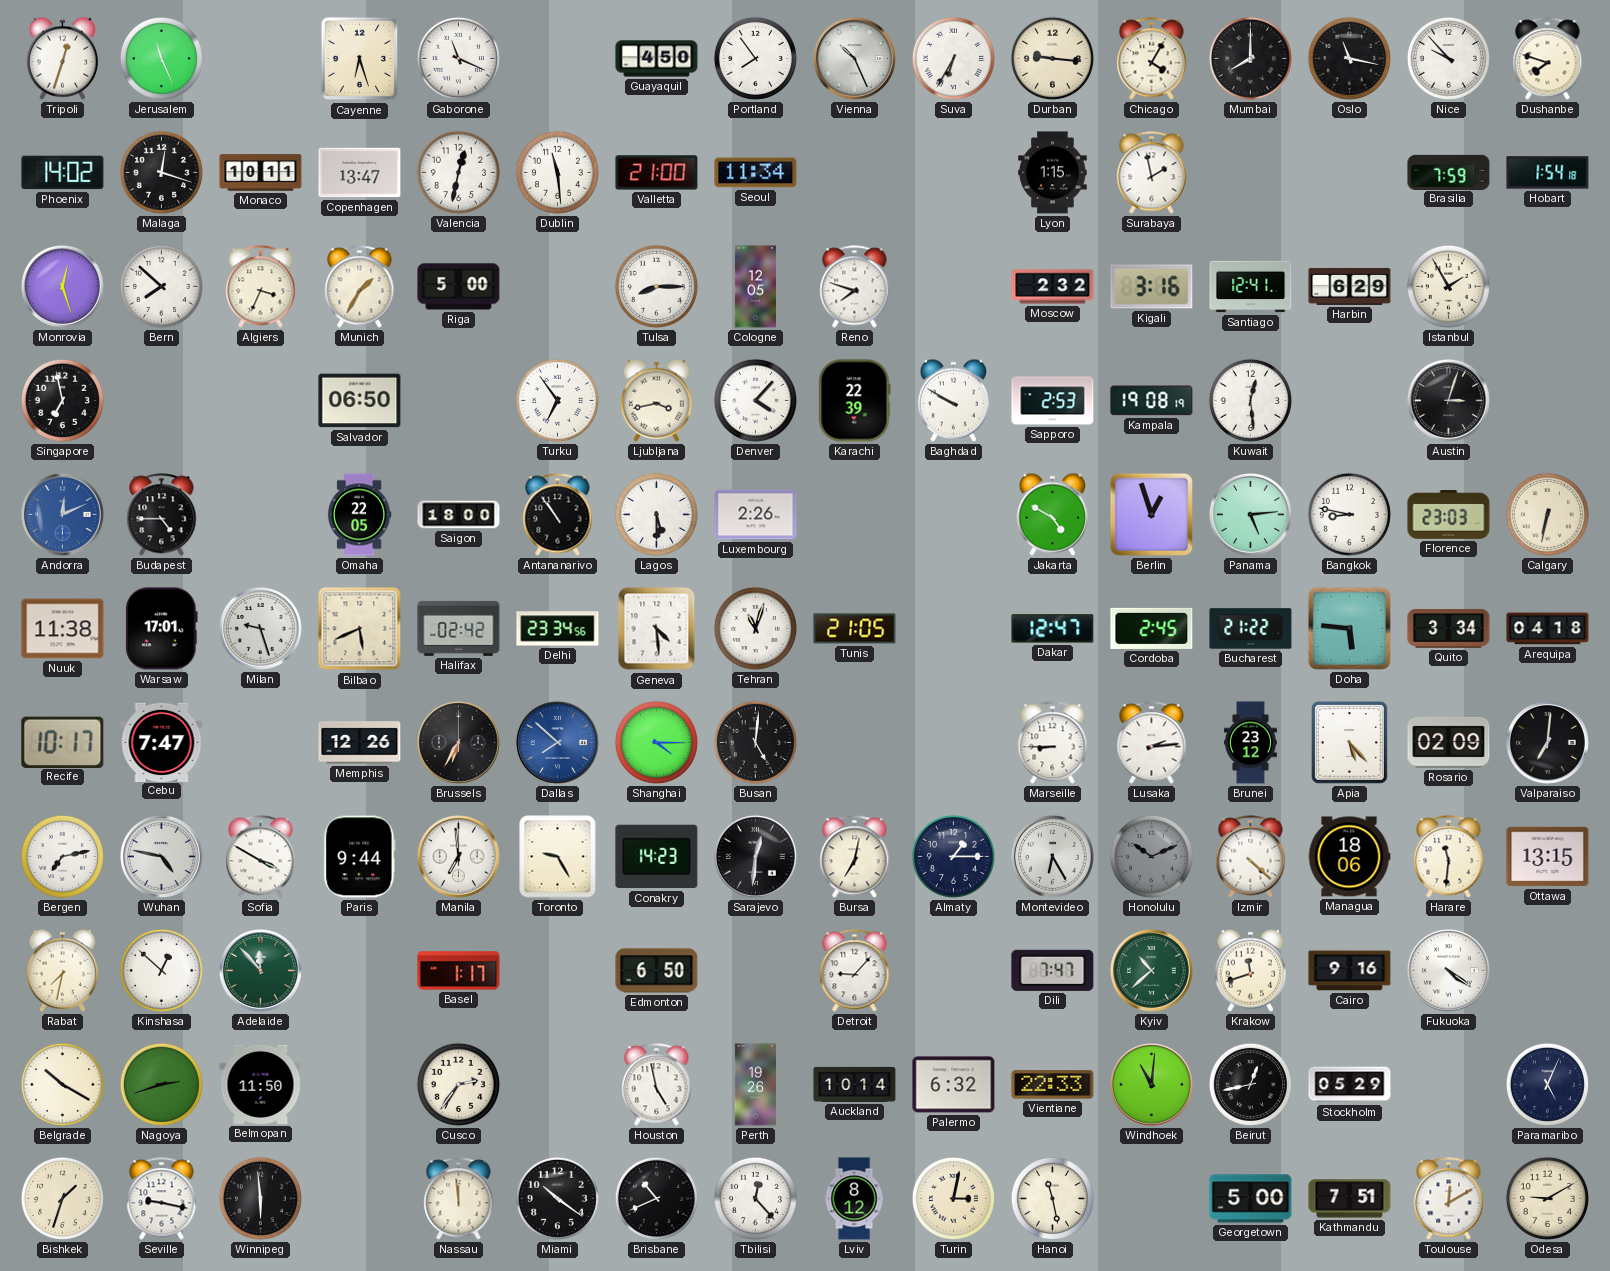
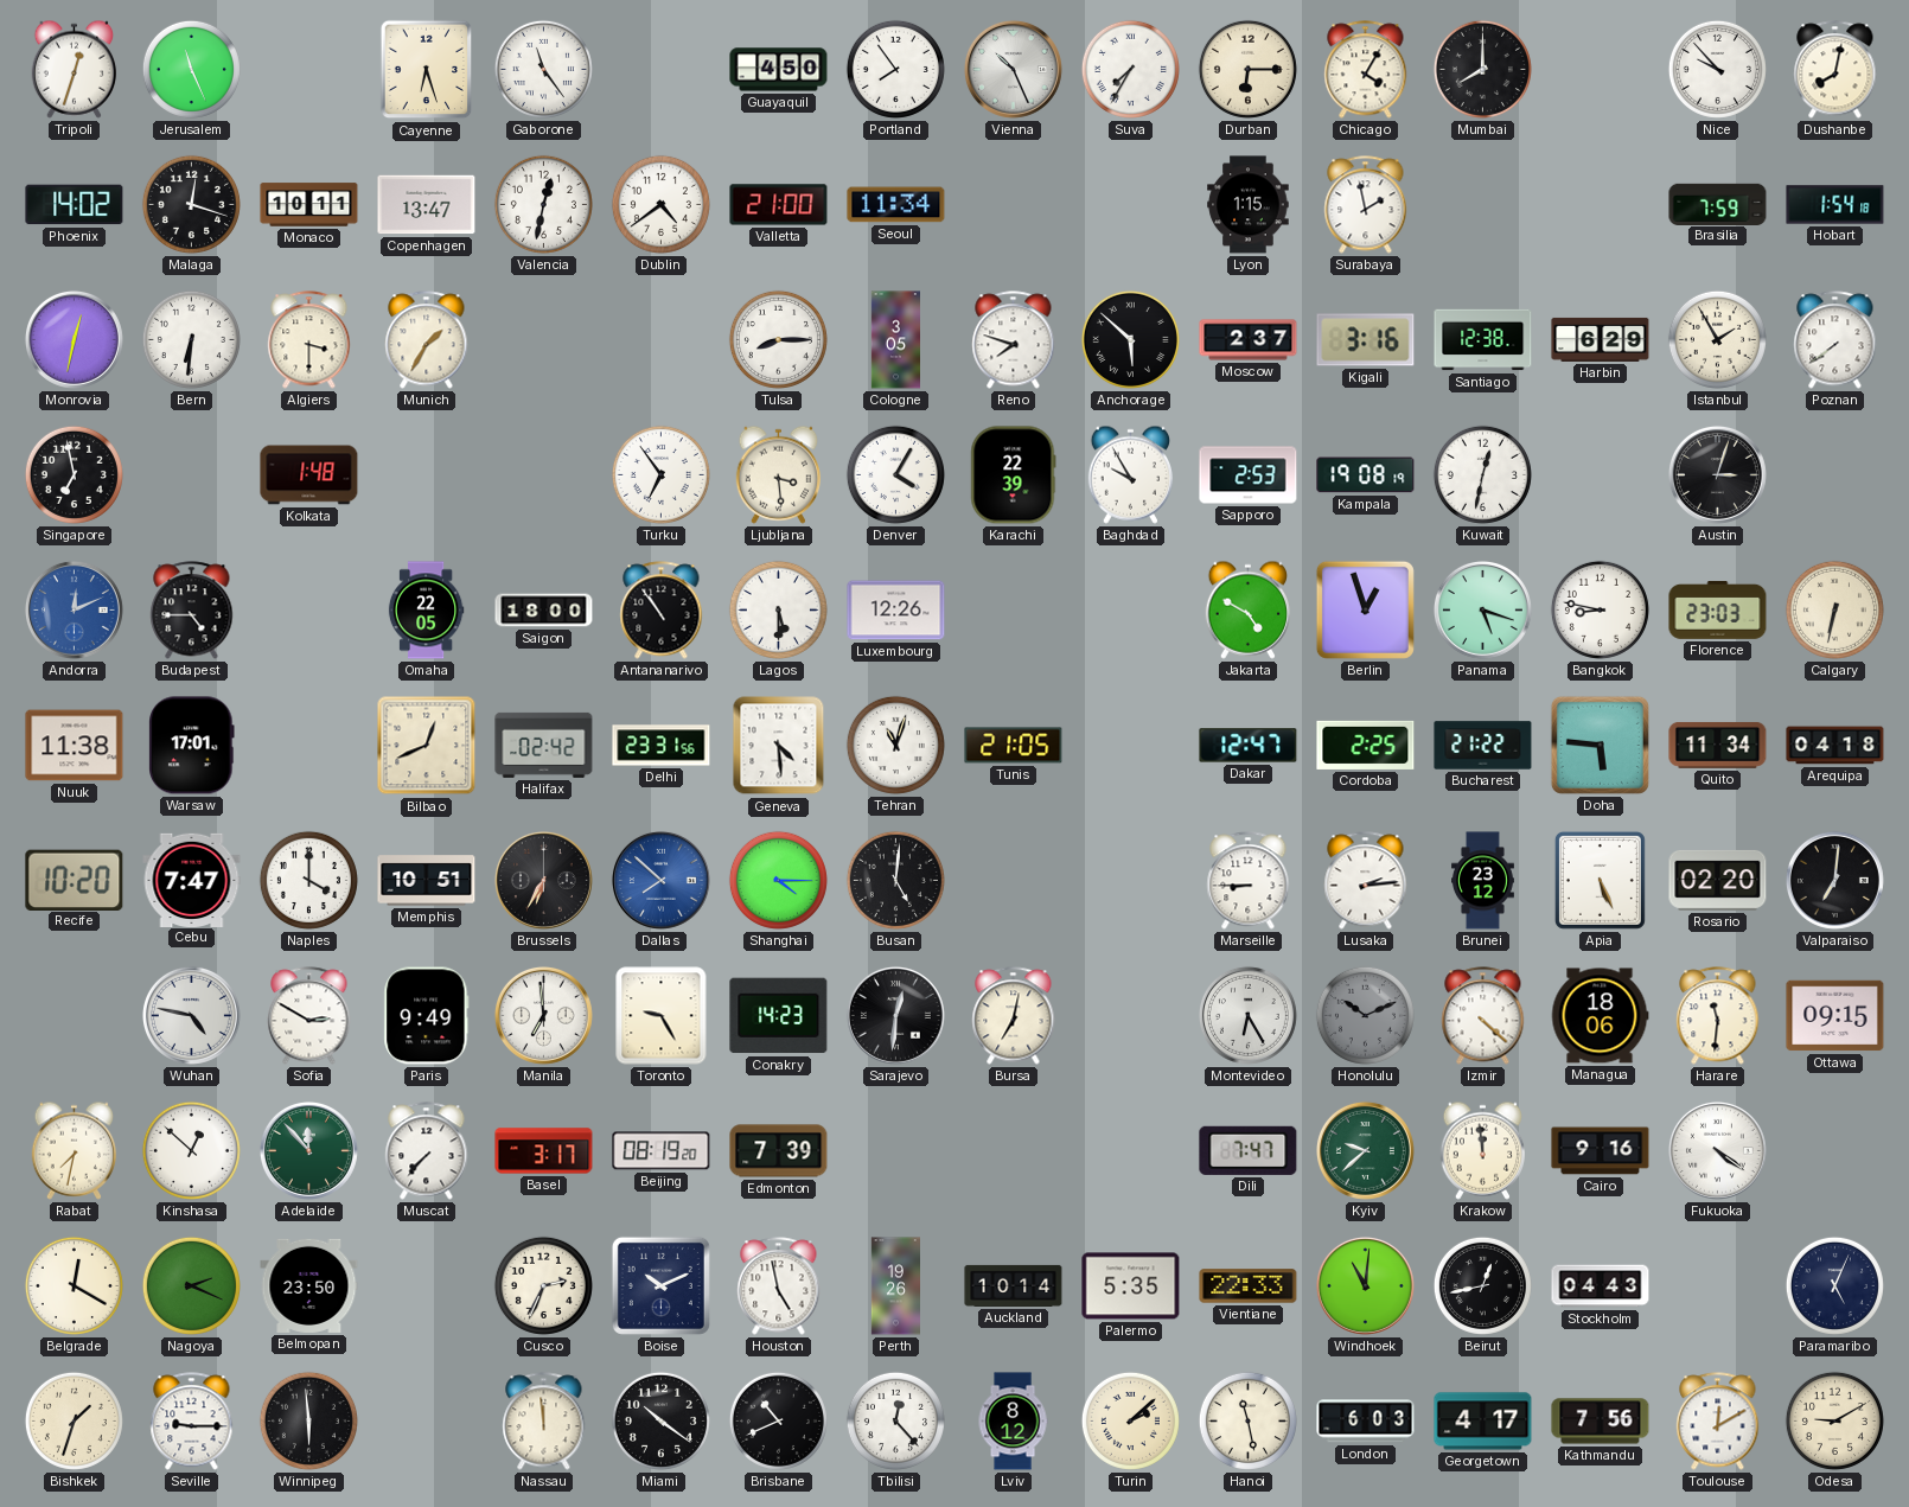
Gaborone: 11:19 -> 11:24 (543, 69)
Suva: 6:35 -> 7:35 (1130, 69)
Durban: 9:16 -> 6:15 (1247, 69)
Oslo: 11:17 -> none (1349, 58)
Dushanbe: 7:48 -> 8:02 (1835, 70)
Dublin: 11:29 -> 4:39 (660, 204)
Monrovia: 12:27 -> 12:32 (74, 339)
Bern: 7:52 -> 6:31 (191, 339)
Algiers: 3:34 -> 3:30 (309, 340)
Riga: 5:00 -> none (459, 287)
Cologne: 12:05 -> 3:05 (895, 340)
Anchorage: none -> 5:52 (1130, 339)
Moscow: 2:32 -> 2:37 (1249, 340)
Santiago: 12:41 -> 12:38 (1483, 340)
Poznan: none -> 7:39 (1835, 340)
Kolkata: none -> 1:48 (309, 475)
Salvador: 06:50 -> none (360, 401)
Ljubljana: 3:43 -> 3:29 (778, 474)
Denver: 4:07 -> 4:05 (895, 474)
Baghdad: 9:50 -> 9:55 (1130, 474)
Kuwait: 12:29 -> 12:32 (1482, 474)
Luxembourg: 2:26 -> 12:26 (896, 611)
Panama: 5:14 -> 5:18 (1482, 609)
Milan: 9:27 -> none (260, 628)
Bilbao: 5:41 -> 12:41 (427, 746)
Delhi: 23:34 -> 23:31 (662, 746)
Cordoba: 2:45 -> 2:25 (1366, 745)
Quito: 3:34 -> 11:34 (1718, 746)
Recife: 10:17 -> 10:20 (75, 880)
Naples: none -> 4:00 (308, 880)
Memphis: 12:26 -> 10:51 (427, 881)
Apia: 5:23 -> 5:26 (1600, 880)
Rosario: 02:09 -> 02:20 (1718, 880)
Bergen: 7:13 -> none (62, 856)
Sofia: 3:50 -> 2:50 (309, 1016)
Paris: 9:44 -> 9:49 (427, 1016)
Almaty: 1:15 -> none (953, 856)
Ottawa: 13:15 -> 09:15 (1835, 1016)
Muscat: none -> 7:37 (427, 1151)
Basel: 1:17 -> 3:17 (544, 1151)
Beijing: none -> 08:19 (662, 1151)
Edmonton: 6:50 -> 7:39 (779, 1151)
Detroit: 9:07 -> none (855, 971)
Kyiv: 10:38 -> 9:38 (1365, 1150)
Krakow: 11:42 -> 11:59 (1482, 1150)
Belgrade: 10:20 -> 12:20 (74, 1285)
Nagoya: 2:42 -> 2:19 (191, 1285)
Belmopan: 11:50 -> 23:50 (309, 1285)
Cusco: 2:36 -> 2:34 (543, 1285)
Boise: none -> 10:11 (660, 1285)
Palermo: 6:32 -> 5:35 (1131, 1286)
Stockholm: 05:29 -> 04:43 (1601, 1286)
Seville: 9:17 -> 9:15 (192, 1422)
Turin: 3:02 -> 2:08 (1130, 1420)
London: none -> 6:03 (1366, 1422)
Georgetown: 5:00 -> 4:17 (1483, 1422)
Kathmandu: 7:51 -> 7:56 (1601, 1422)
